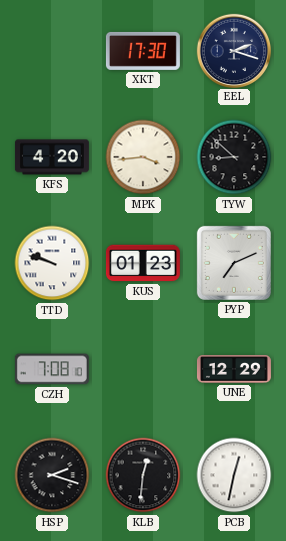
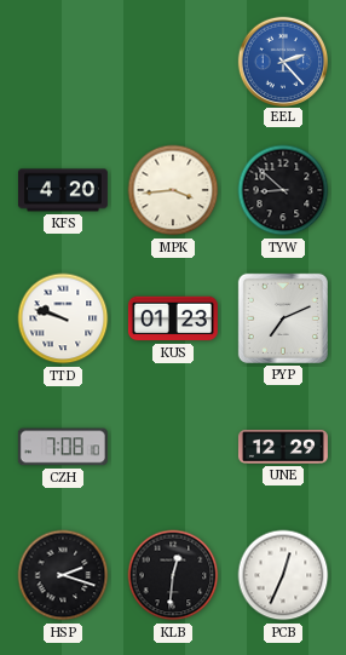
XKT: 17:30 -> none (143, 51)
EEL: 2:18 -> 2:23 (282, 61)
EEL dial: navy -> blue (282, 61)
PCB: 12:32 -> 12:34 (283, 575)
